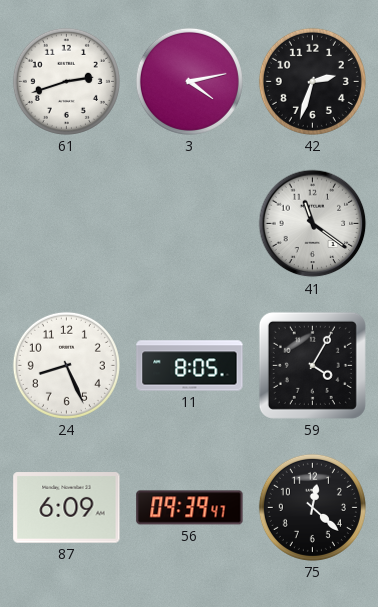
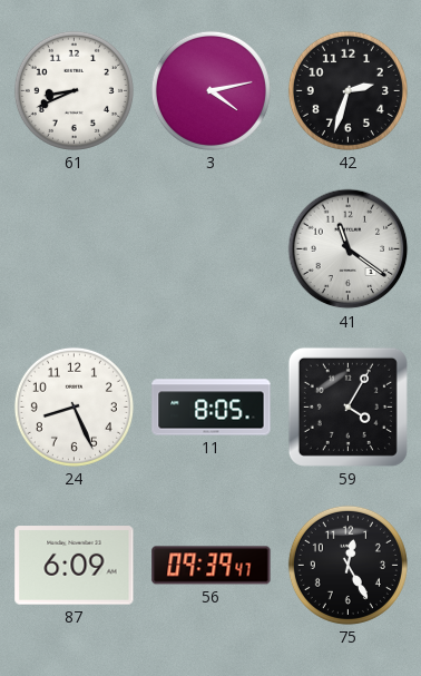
61: 2:42 -> 8:41 (74, 90)
75: 12:22 -> 12:25 (347, 565)
